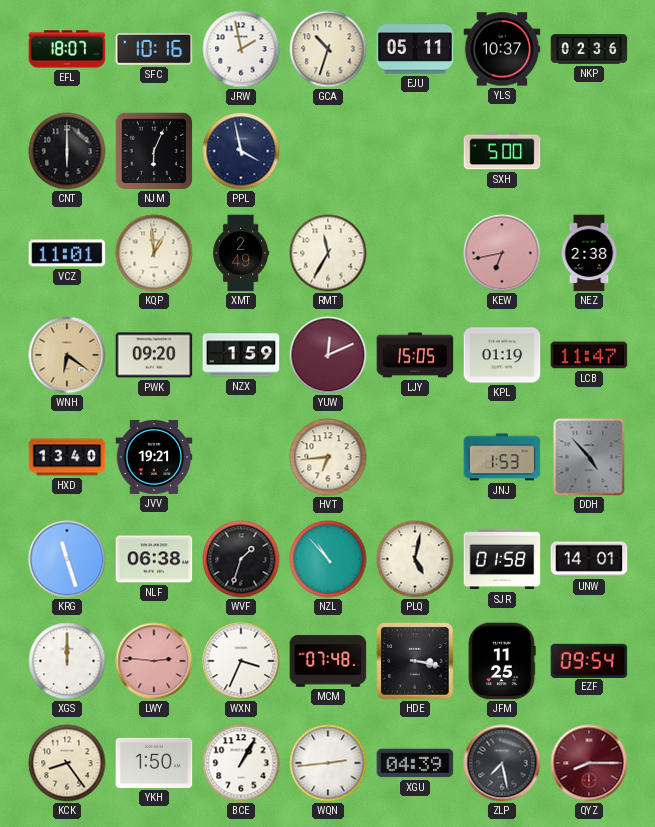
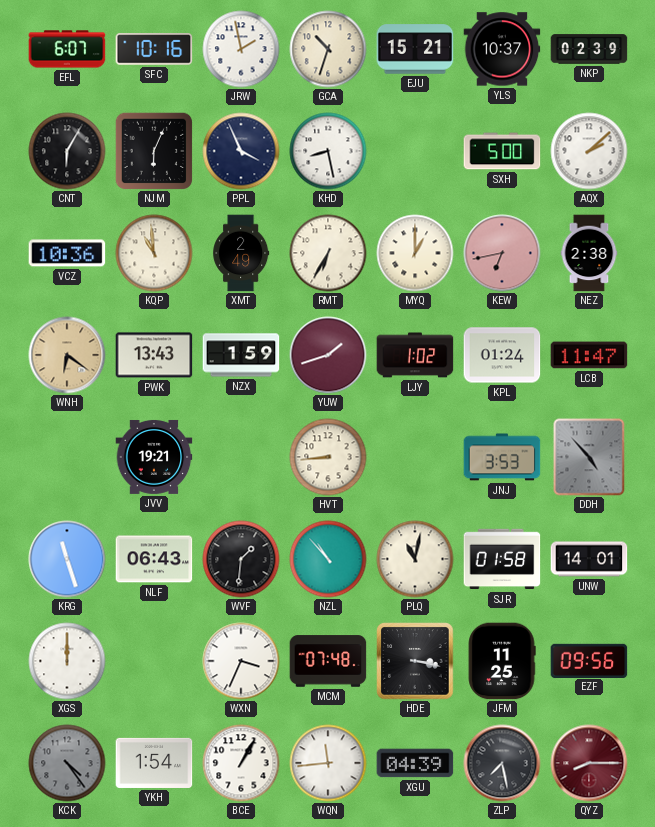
EFL: 18:07 -> 6:07 (67, 49)
EJU: 05:11 -> 15:21 (415, 49)
NKP: 02:36 -> 02:39 (589, 49)
CNT: 6:00 -> 6:05 (67, 151)
PPL: 3:58 -> 3:56 (241, 151)
KHD: none -> 8:28 (328, 151)
AQX: none -> 2:08 (589, 151)
VCZ: 11:01 -> 10:36 (67, 253)
KQP: 12:59 -> 10:59 (154, 253)
RMT: 11:35 -> 6:35 (328, 253)
MYQ: none -> 1:00 (415, 253)
PWK: 09:20 -> 13:43 (154, 355)
YUW: 12:11 -> 1:42 (328, 355)
LJY: 15:05 -> 1:02 (415, 355)
KPL: 01:19 -> 01:24 (502, 355)
HXD: 13:40 -> none (67, 457)
HVT: 6:44 -> 8:44 (328, 457)
JNJ: 1:53 -> 3:53 (502, 457)
NLF: 06:38 -> 06:43 (154, 559)
WVF: 1:33 -> 1:31 (241, 559)
PLQ: 5:02 -> 11:02 (415, 559)
LWY: 2:46 -> none (154, 661)
EZF: 09:54 -> 09:56 (589, 660)
KCK: 8:24 -> 4:24 (67, 763)
KCK dial: cream -> grey (67, 763)
YKH: 1:50 -> 1:54 (154, 763)
WQN: 2:44 -> 11:44 (328, 763)
